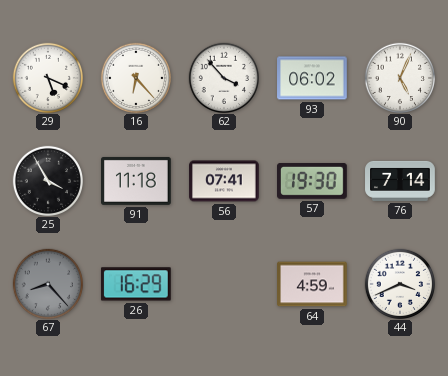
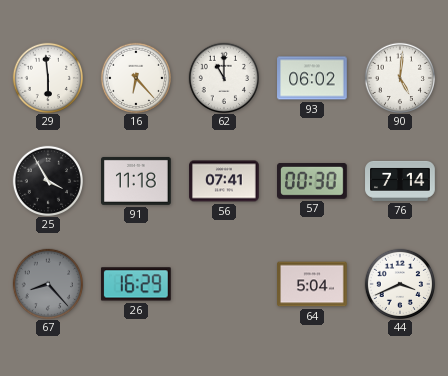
29: 5:19 -> 5:59 (47, 77)
62: 3:53 -> 11:00 (223, 77)
90: 5:04 -> 5:01 (399, 77)
57: 19:30 -> 00:30 (313, 182)
64: 4:59 -> 5:04 (312, 284)
